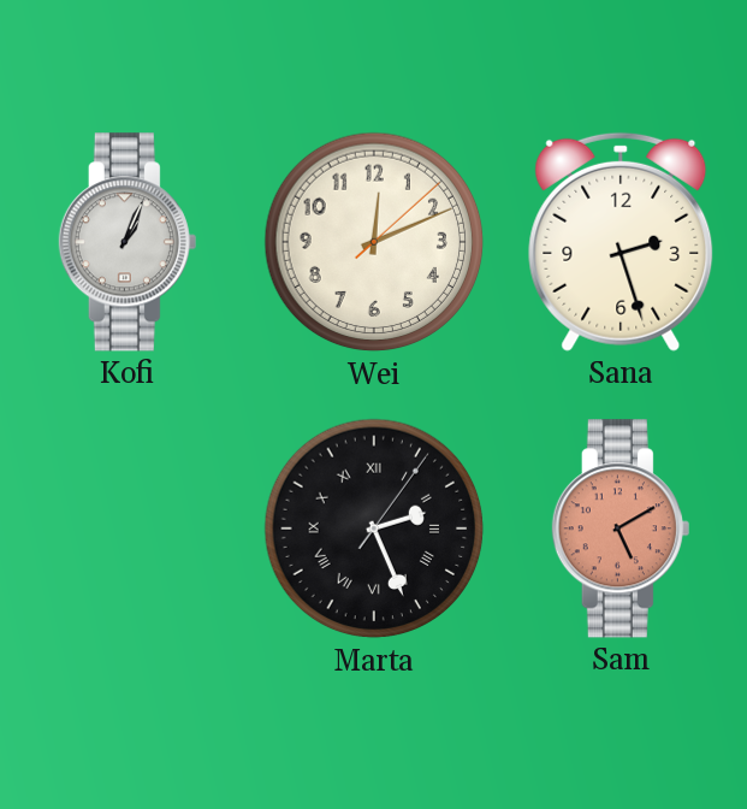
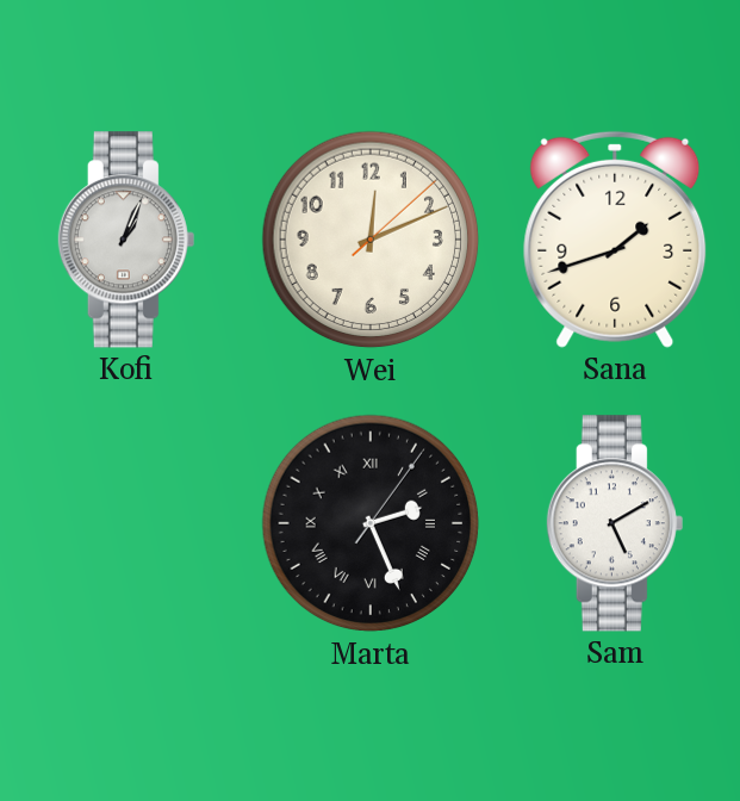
Sana: 2:27 -> 1:42 (615, 240)
Sam dial: salmon -> white (615, 523)
